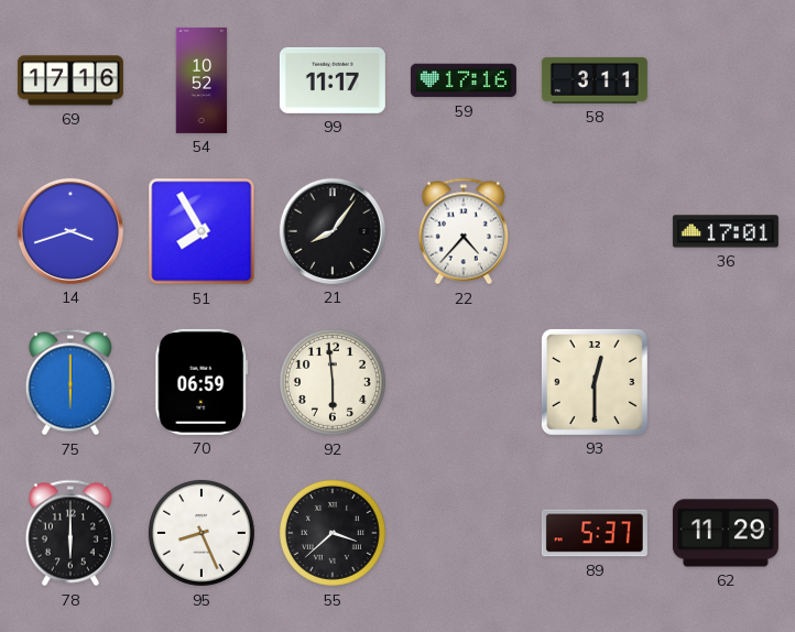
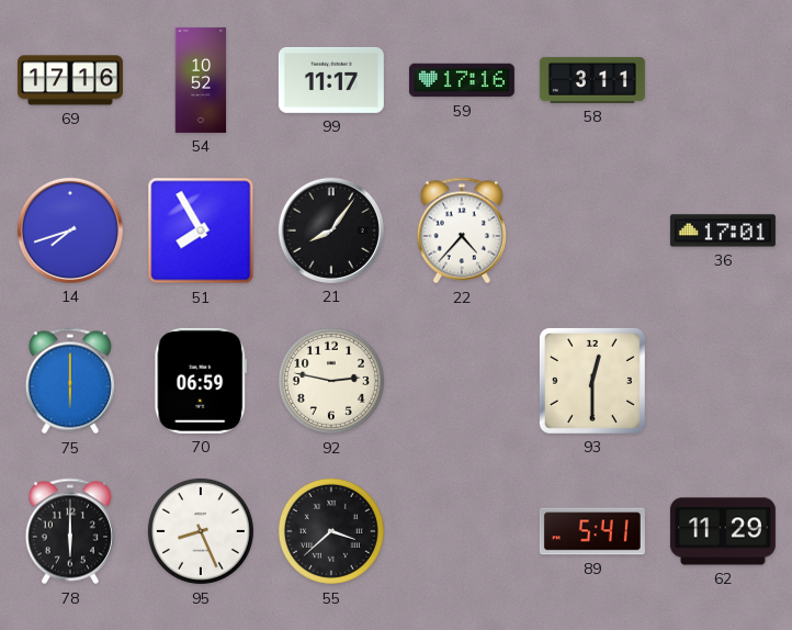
14: 3:42 -> 7:42 (70, 230)
92: 5:59 -> 2:47 (331, 381)
89: 5:37 -> 5:41 (592, 531)
